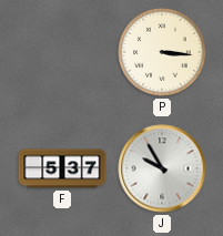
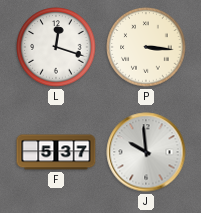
L: none -> 12:18 (56, 47)
J: 9:55 -> 9:59 (146, 152)
